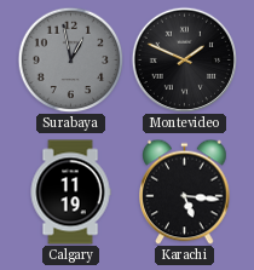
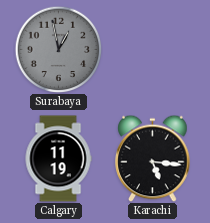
Montevideo: 1:49 -> none (184, 59)
